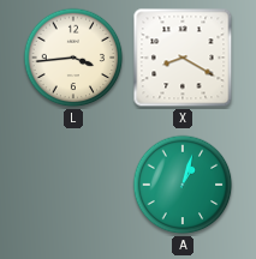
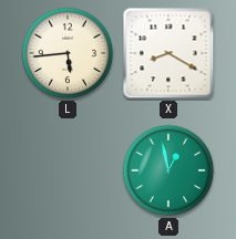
L: 3:44 -> 5:44 (68, 53)
A: 1:03 -> 12:58 (168, 170)
